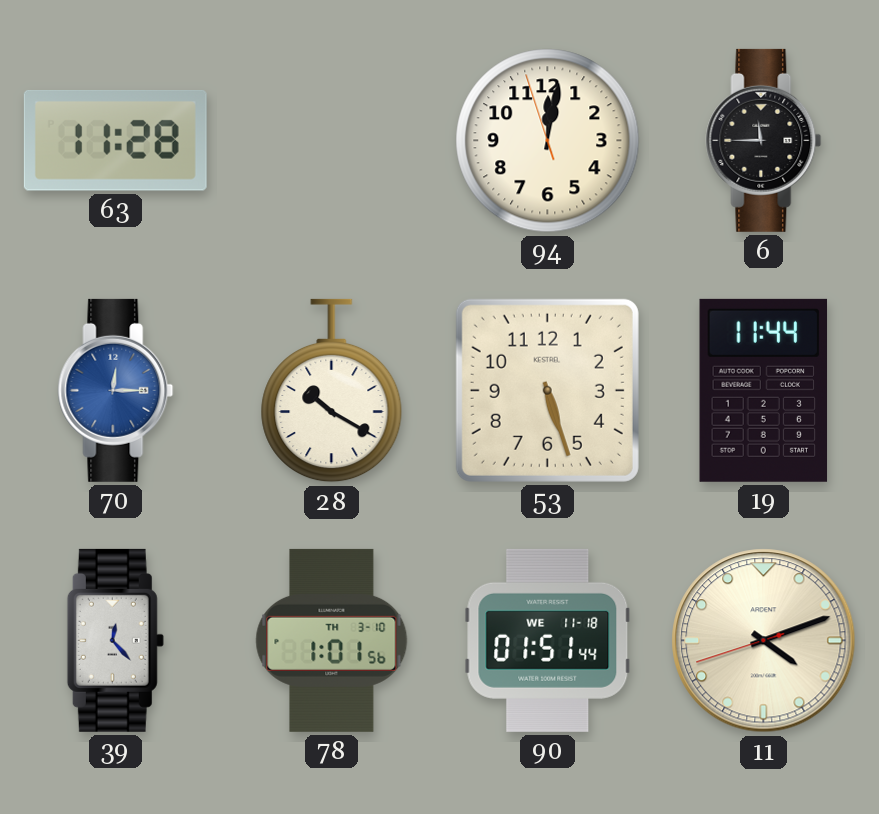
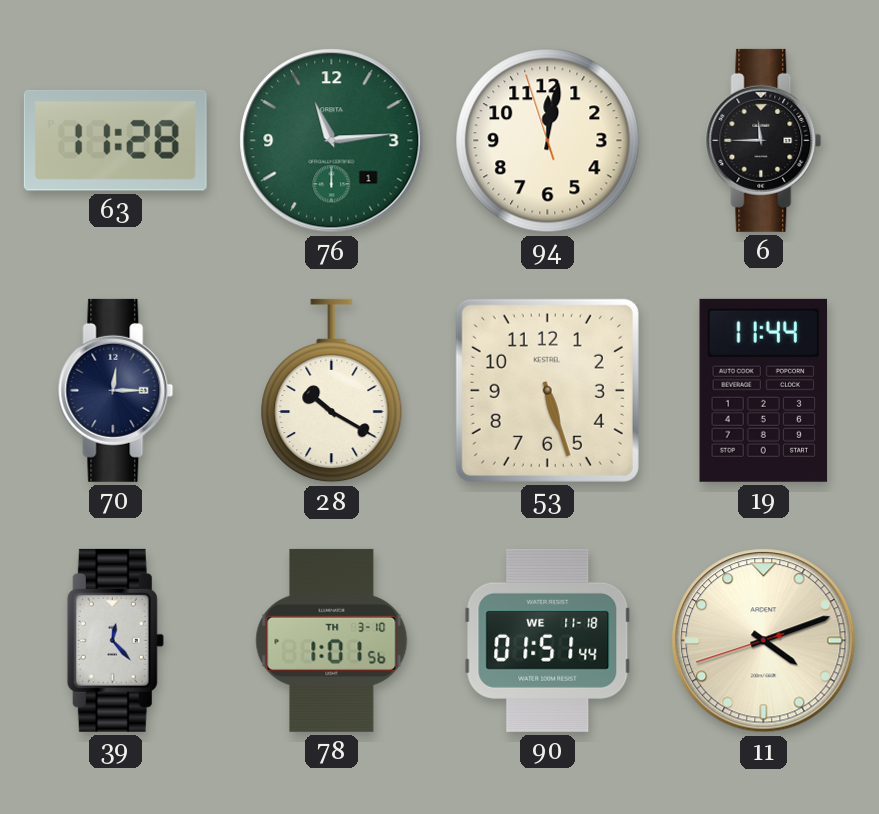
76: none -> 11:14 (332, 141)
70 dial: blue -> navy (116, 390)
